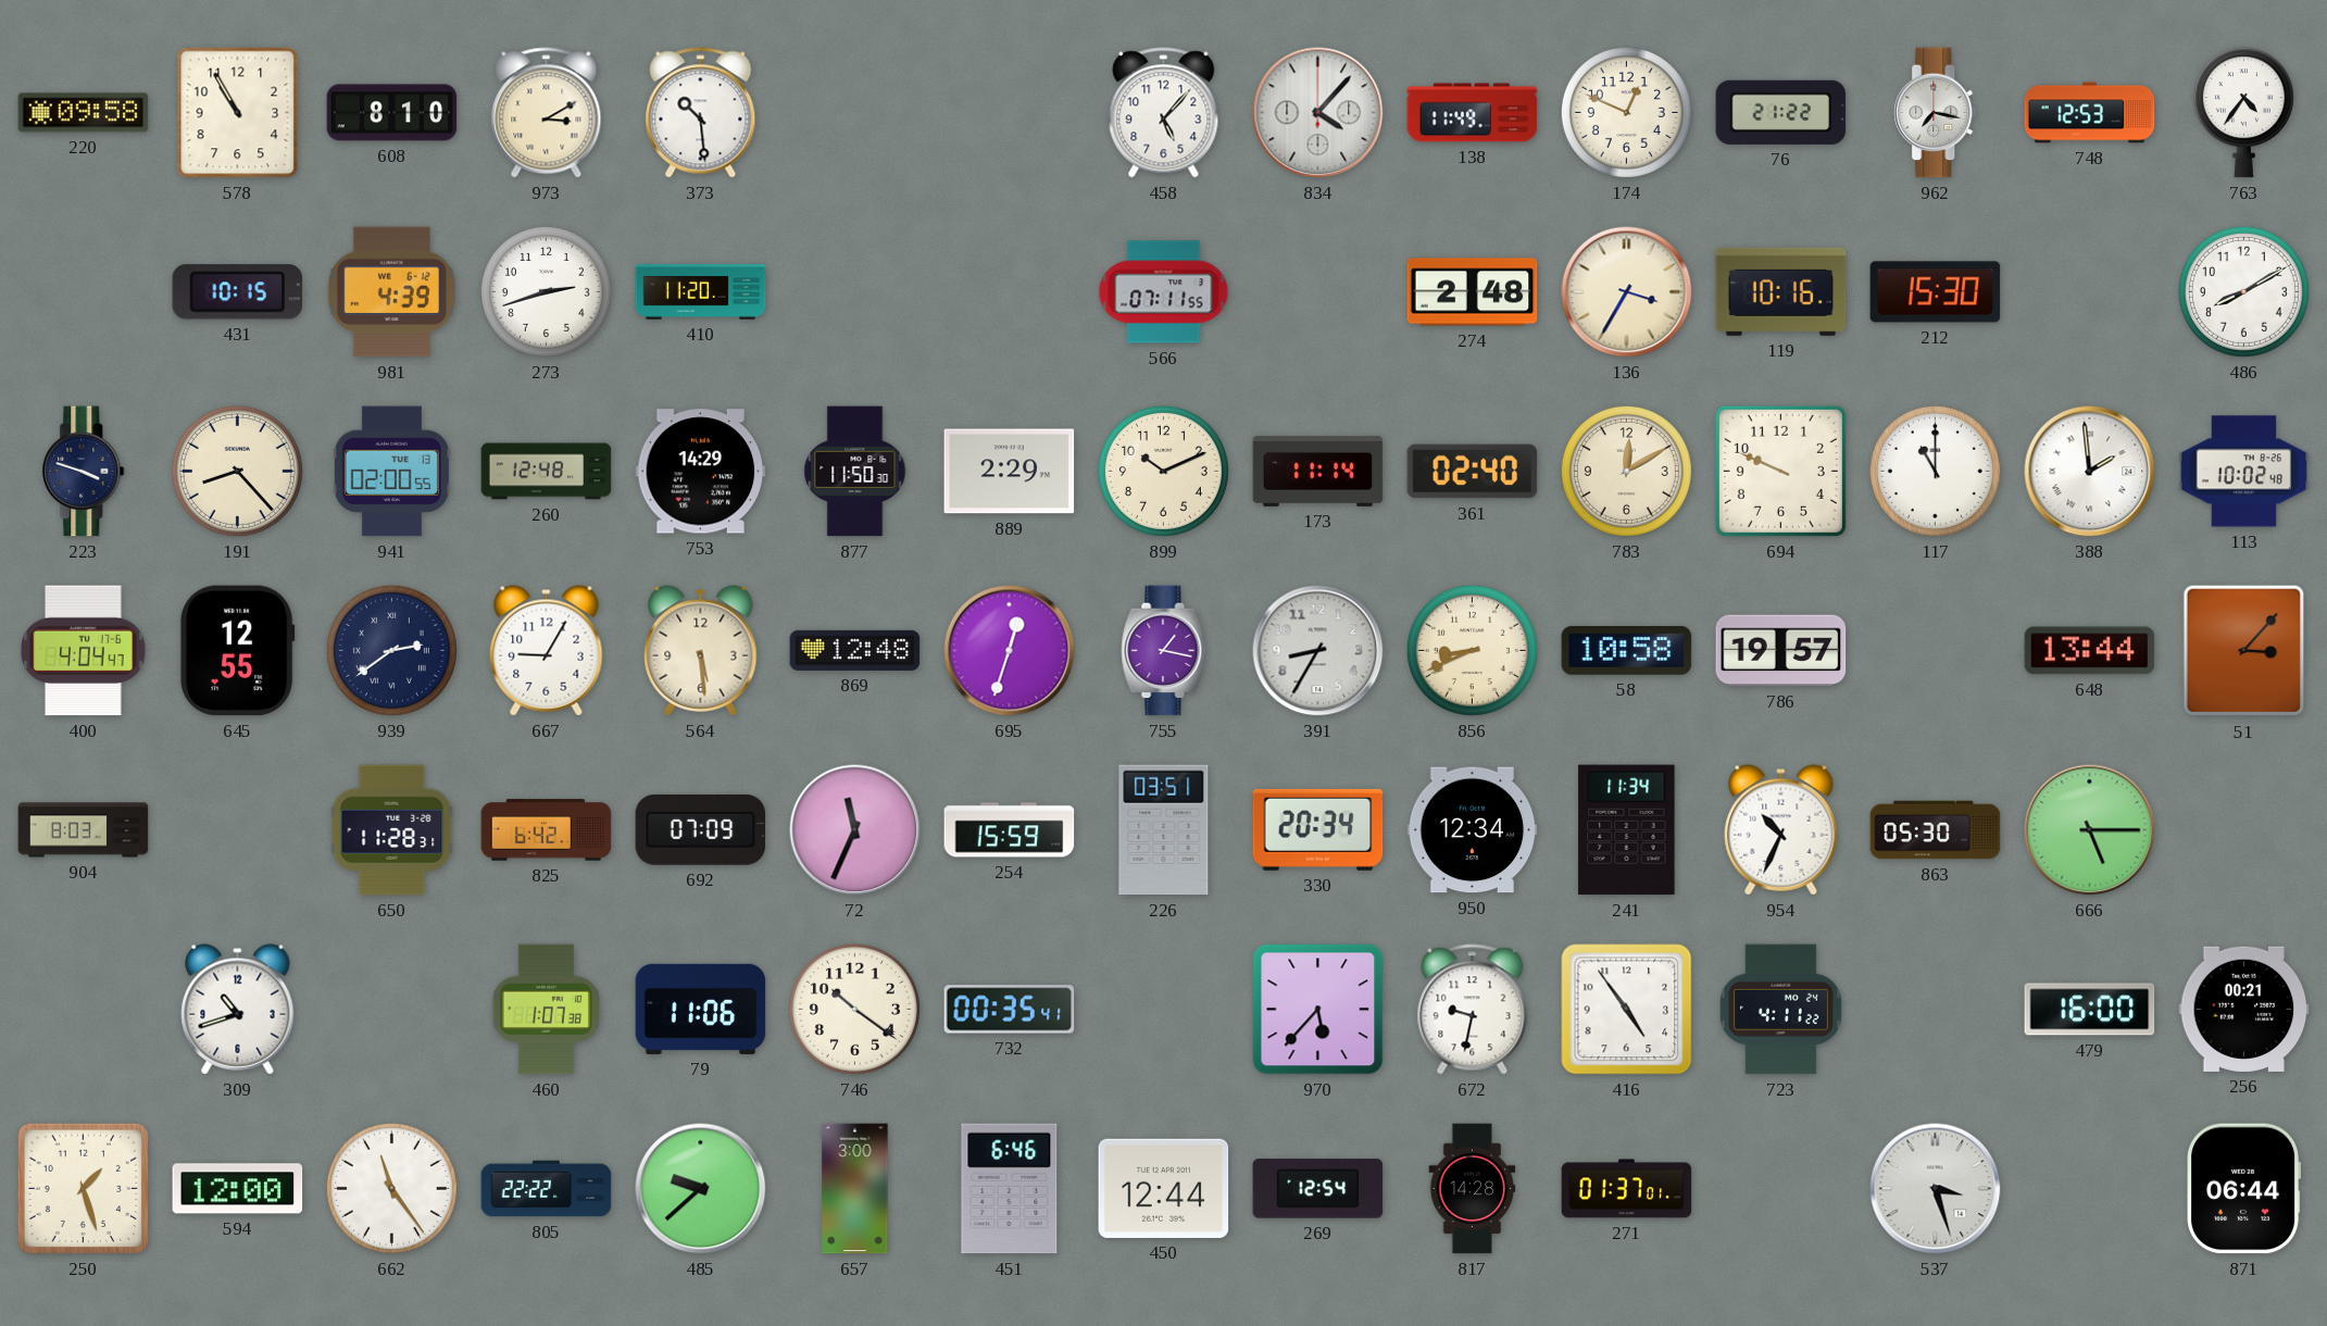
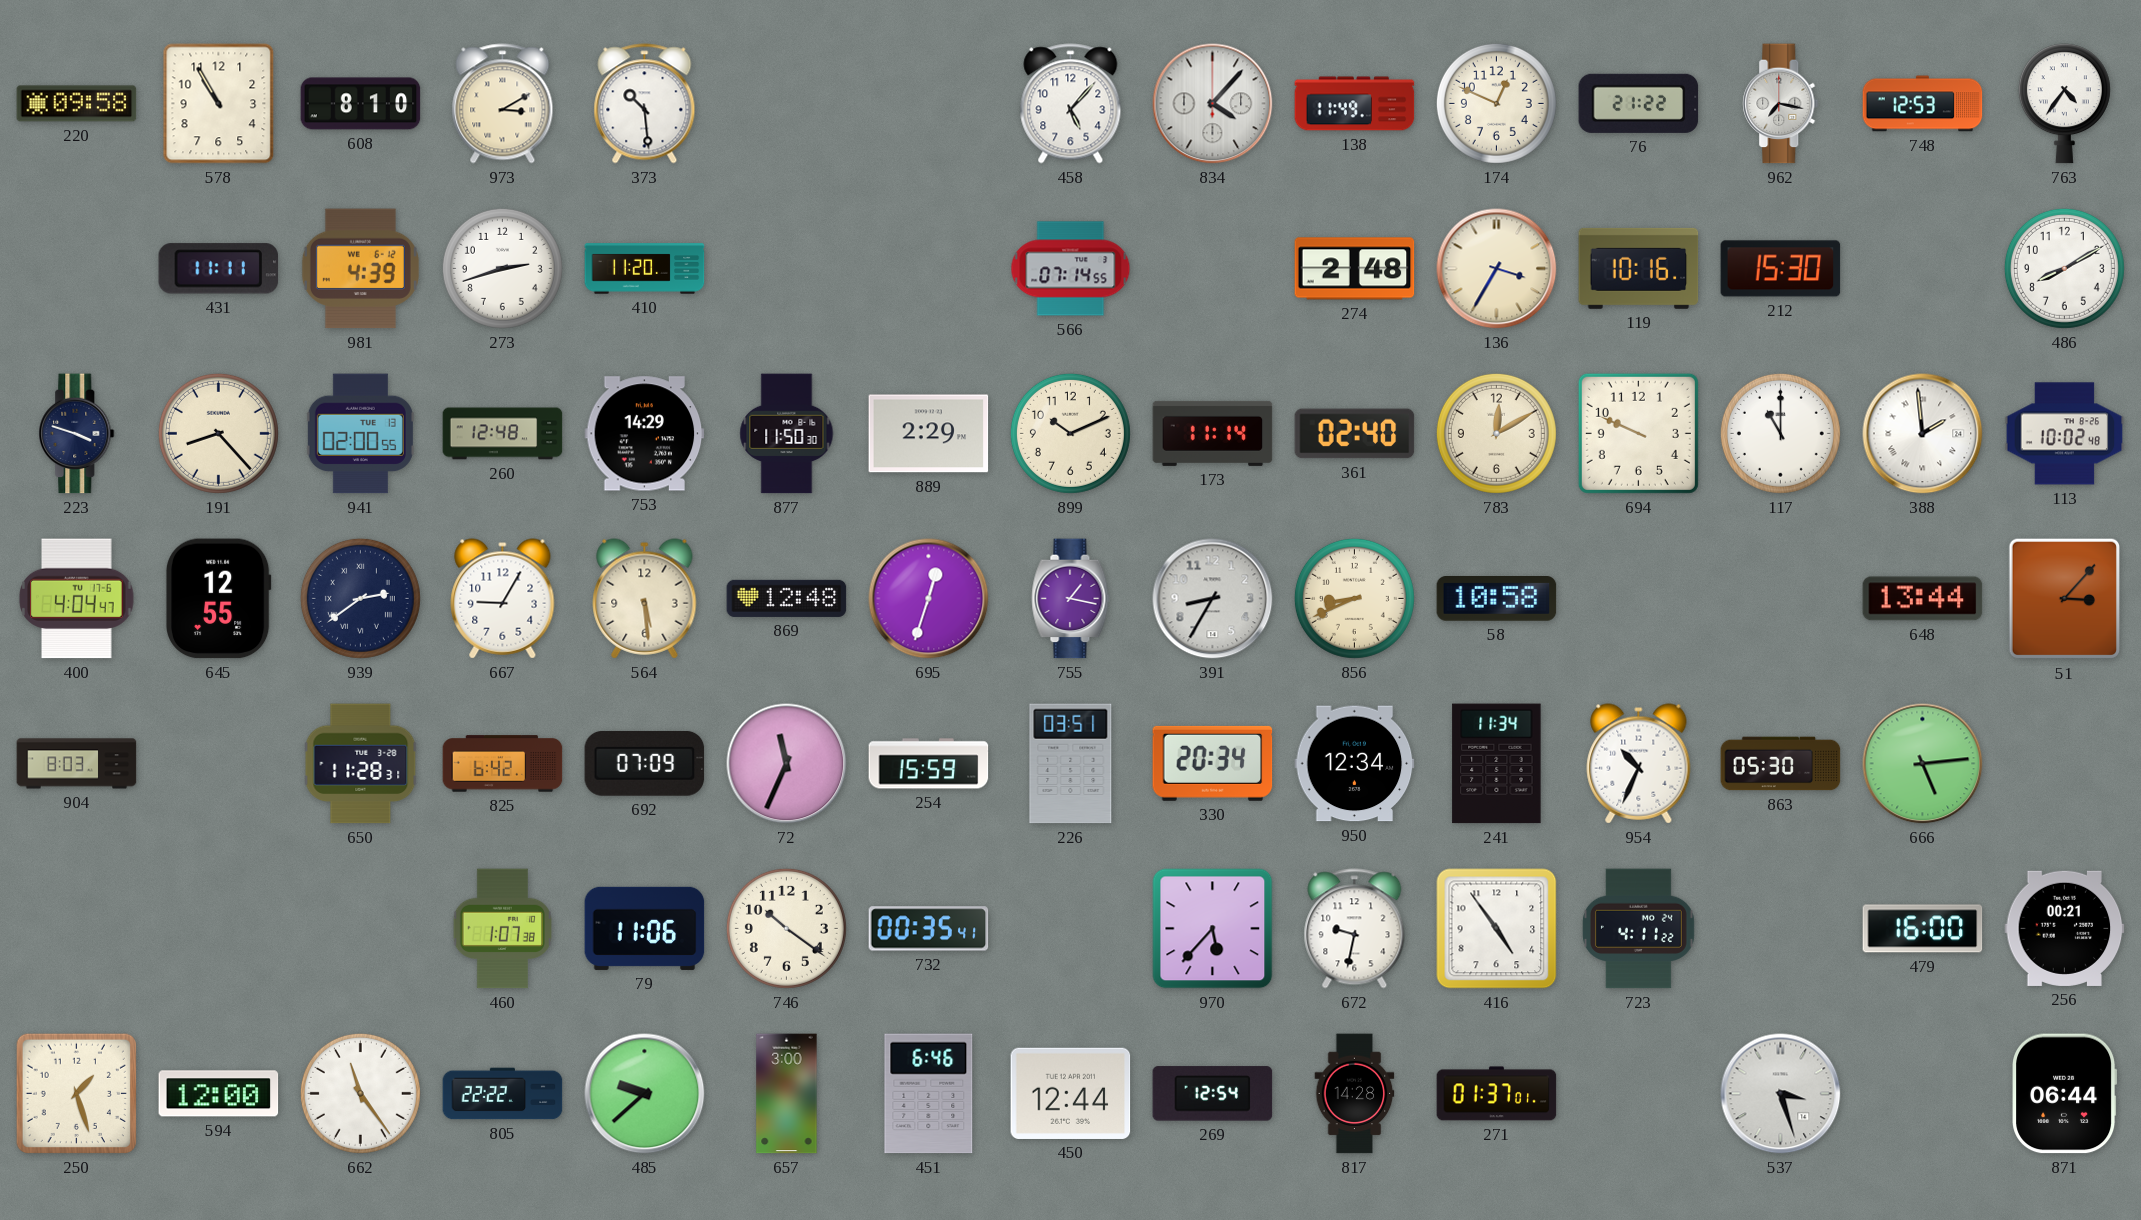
431: 10:15 -> 11:11 (219, 269)
566: 07:11 -> 07:14 (1071, 269)
786: 19:57 -> none (1781, 651)
666: 5:15 -> 5:14 (1923, 764)
309: 10:42 -> none (238, 1010)
